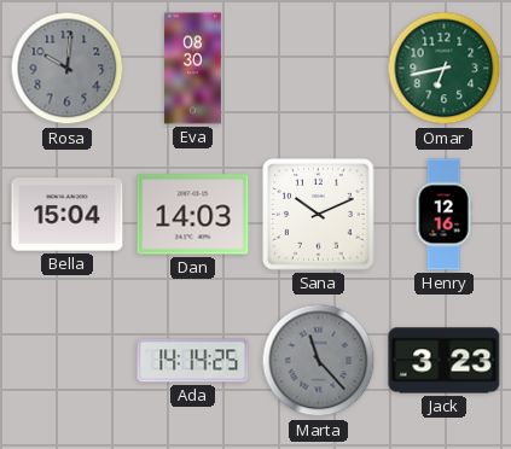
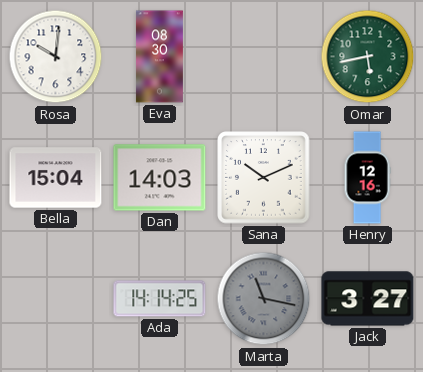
Rosa dial: grey -> white (56, 57)
Omar: 6:43 -> 5:43 (368, 57)
Marta: 11:23 -> 11:17 (264, 299)
Jack: 3:23 -> 3:27 (368, 299)
